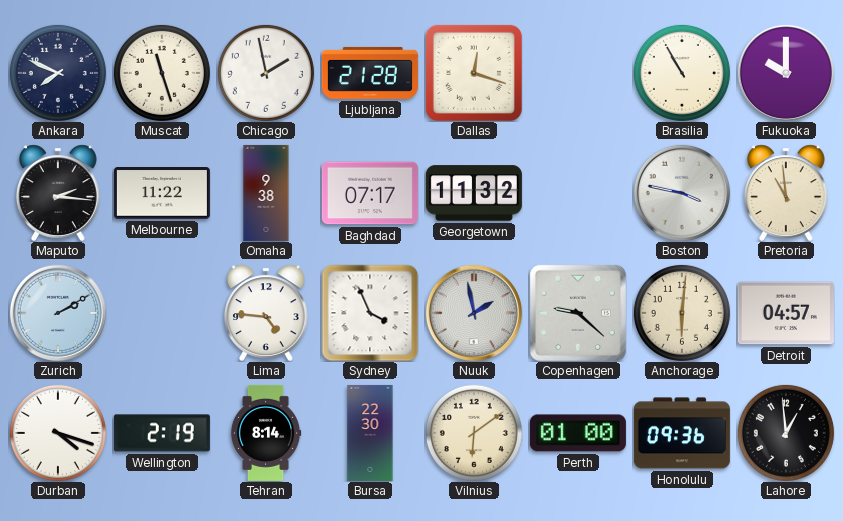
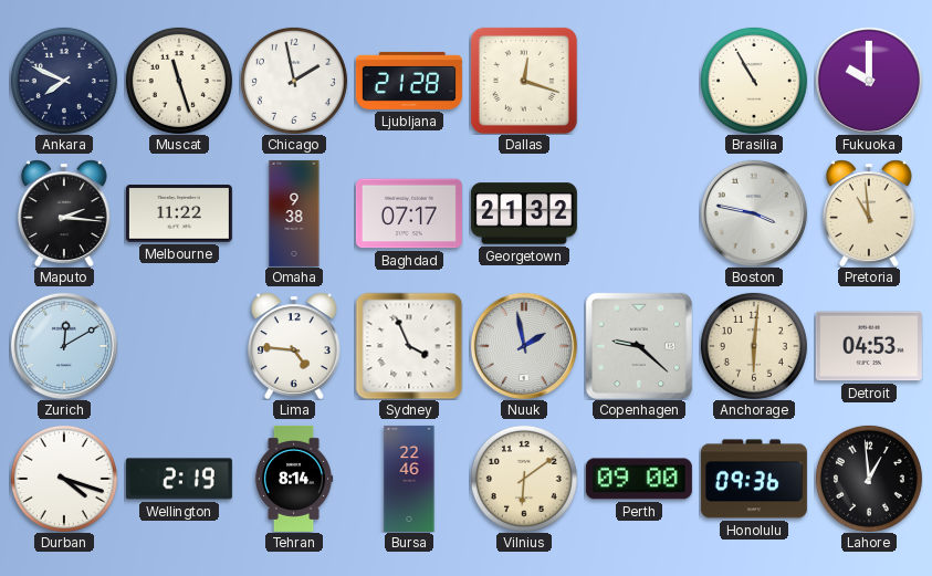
Georgetown: 11:32 -> 21:32 (524, 213)
Zurich: 2:10 -> 12:10 (64, 346)
Detroit: 04:57 -> 04:53 (869, 346)
Bursa: 22:30 -> 22:46 (409, 479)
Perth: 01:00 -> 09:00 (639, 479)
